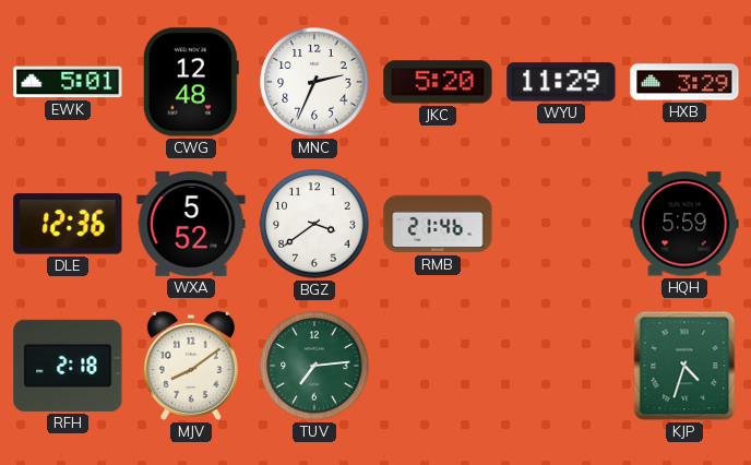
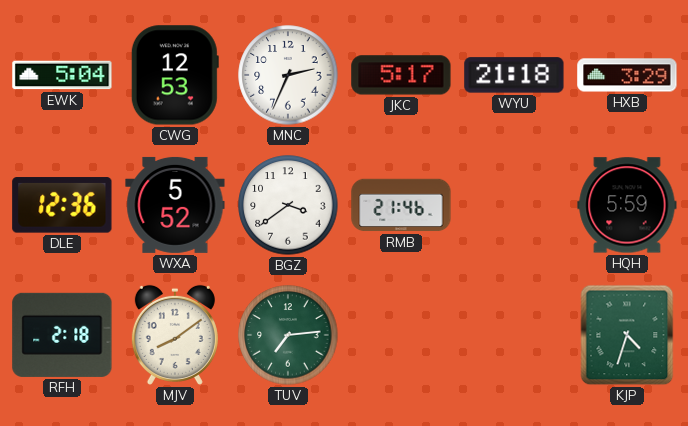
EWK: 5:01 -> 5:04 (62, 75)
CWG: 12:48 -> 12:53 (175, 75)
JKC: 5:20 -> 5:17 (401, 75)
WYU: 11:29 -> 21:18 (514, 75)
